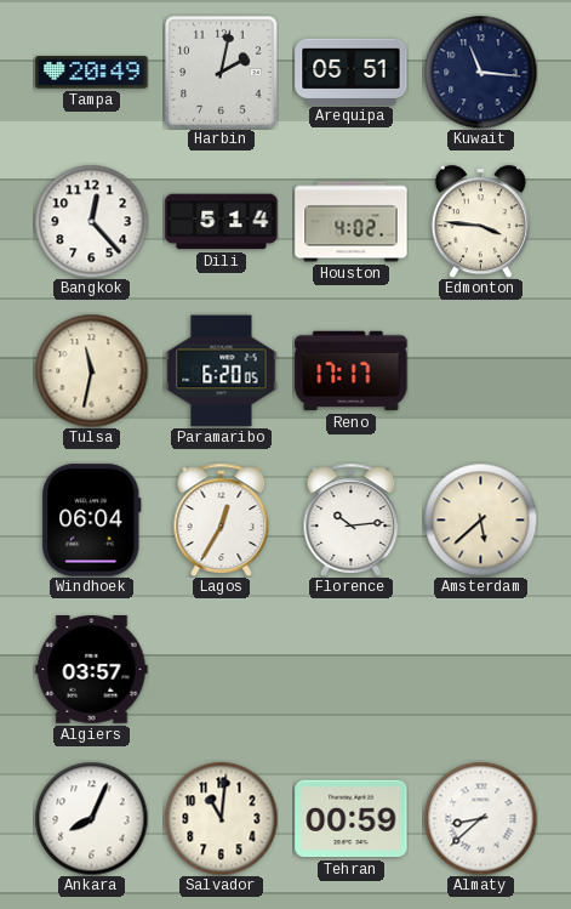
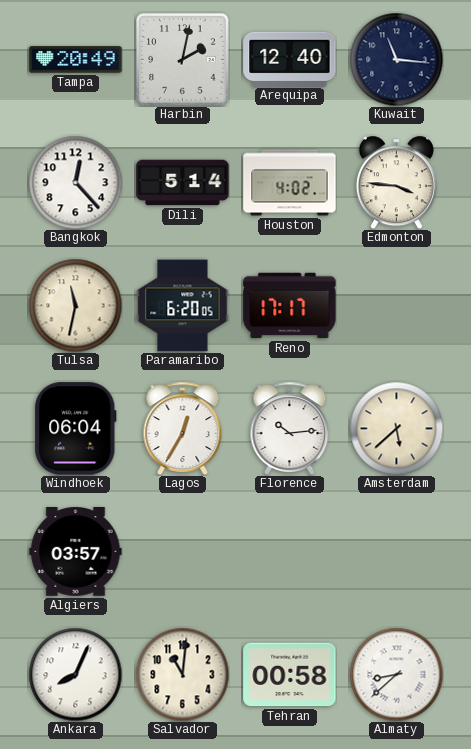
Arequipa: 05:51 -> 12:40 (290, 59)
Tehran: 00:59 -> 00:58 (290, 675)
